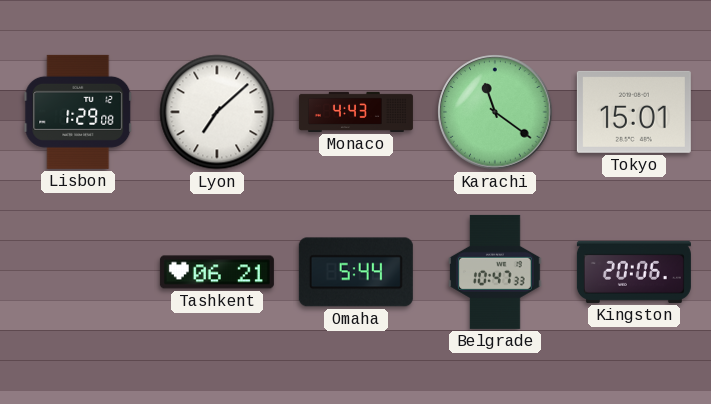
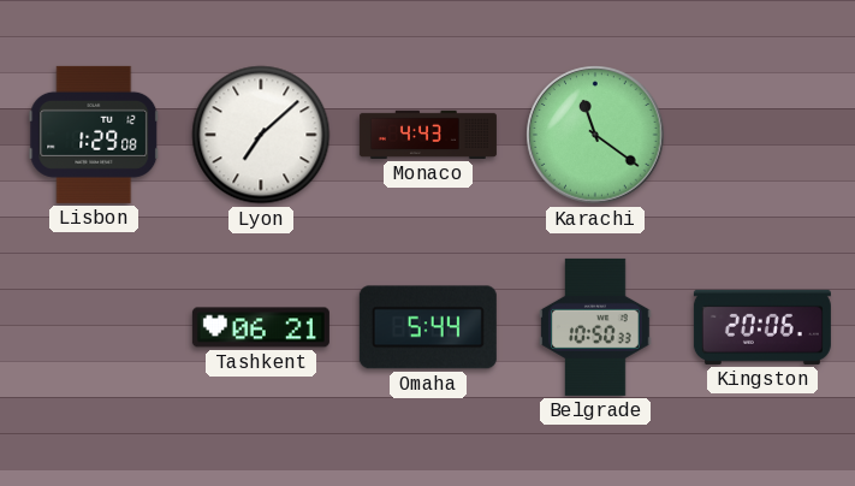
Tokyo: 15:01 -> none (634, 112)
Belgrade: 10:47 -> 10:50 (595, 327)
